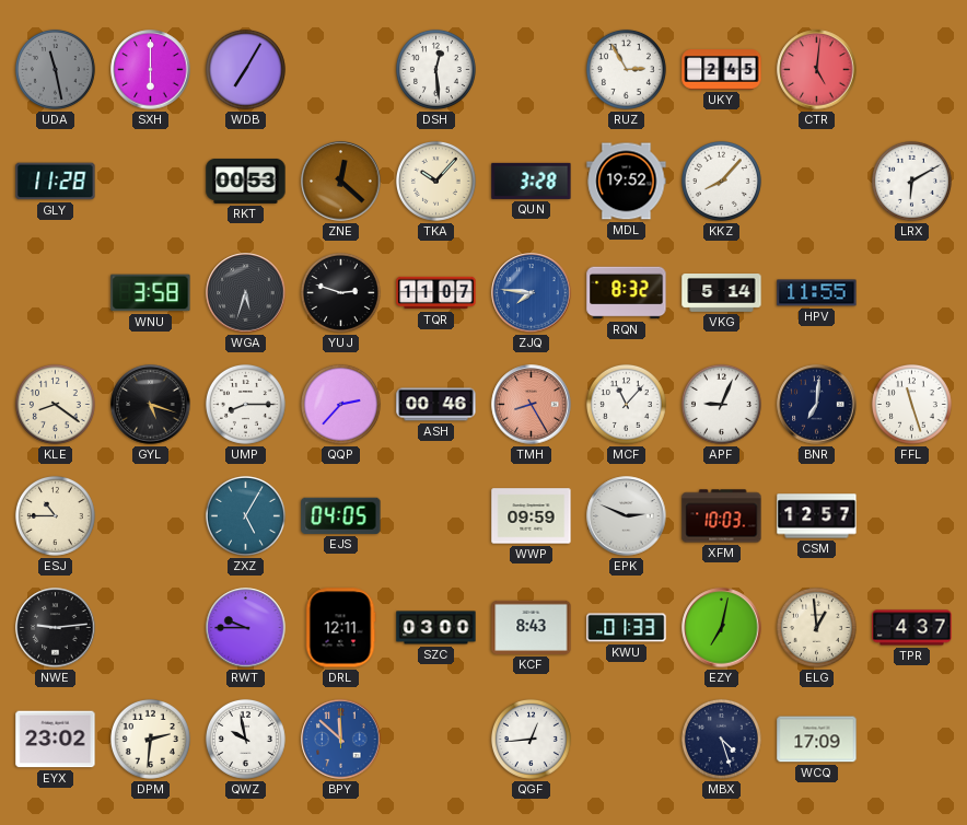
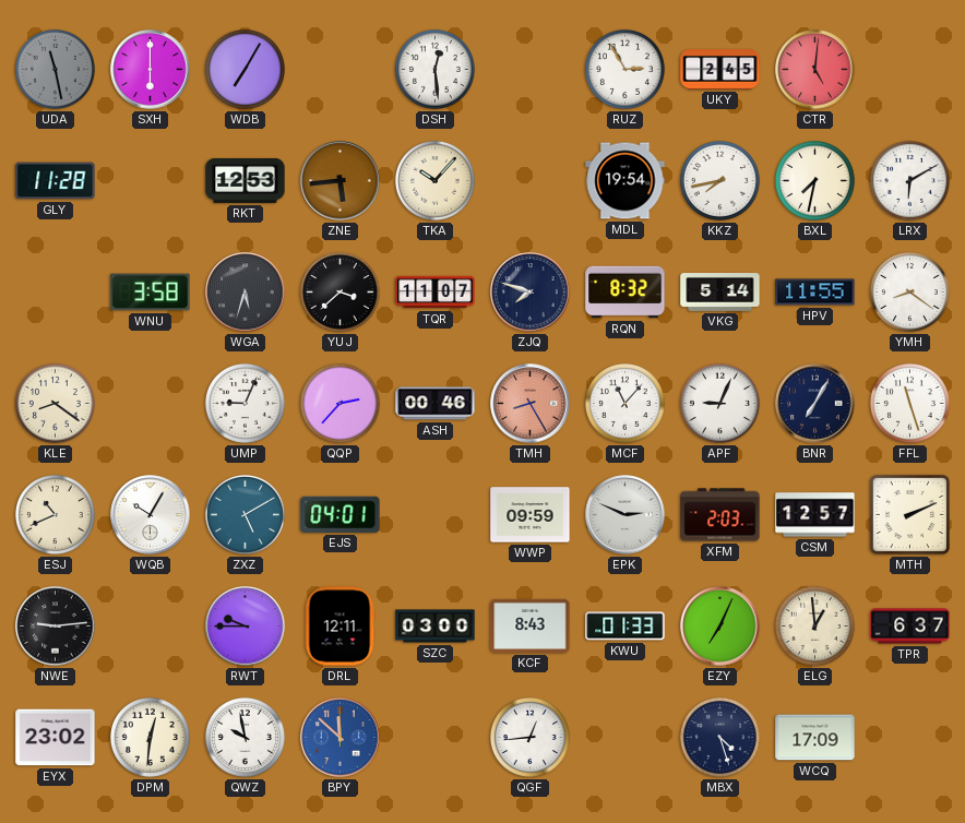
RKT: 00:53 -> 12:53 (246, 180)
ZNE: 12:22 -> 5:44 (341, 181)
QUN: 3:28 -> none (532, 181)
MDL: 19:52 -> 19:54 (626, 181)
KKZ: 8:07 -> 7:43 (719, 180)
BXL: none -> 7:32 (814, 180)
YUJ: 2:48 -> 3:38 (339, 291)
ZJQ: 7:46 -> 7:48 (531, 293)
ZJQ dial: blue -> navy (531, 293)
YMH: none -> 8:21 (909, 291)
GYL: 5:18 -> none (151, 405)
UMP: 8:15 -> 9:04 (245, 403)
BNR: 7:01 -> 7:05 (815, 404)
ESJ: 10:45 -> 10:41 (55, 514)
WQB: none -> 10:05 (151, 515)
ZXZ: 5:05 -> 5:10 (245, 514)
EJS: 04:05 -> 04:01 (341, 514)
XFM: 10:03 -> 2:03 (720, 515)
MTH: none -> 2:11 (909, 514)
EZY: 7:02 -> 7:04 (720, 627)
TPR: 4:37 -> 6:37 (910, 627)
DPM: 2:31 -> 12:31 (150, 737)
